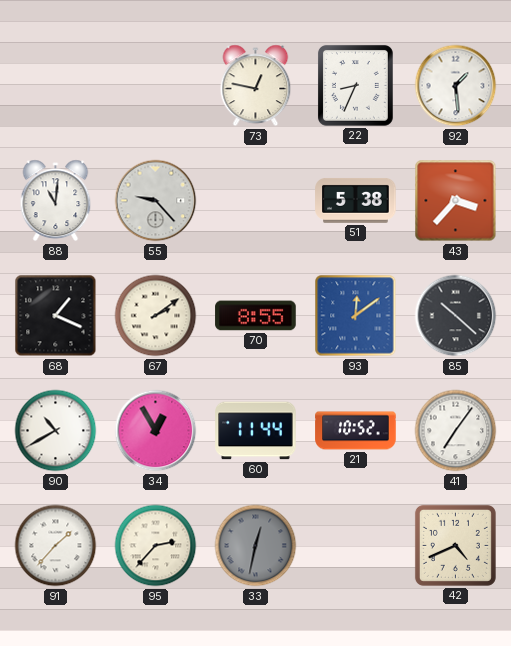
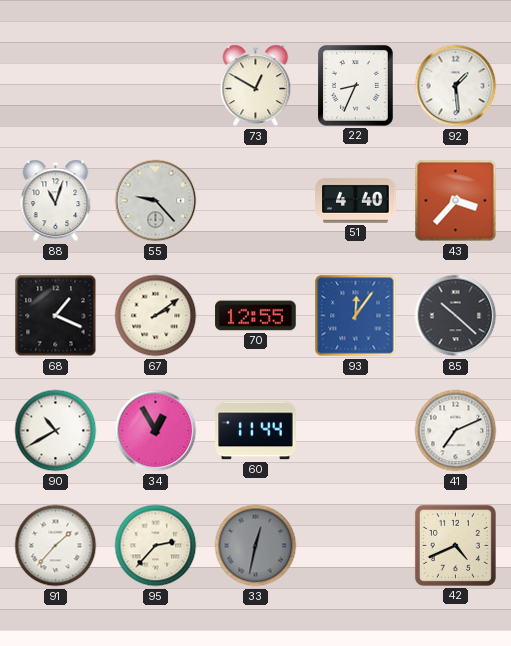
73: 12:47 -> 12:50 (256, 86)
88: 11:01 -> 11:03 (56, 201)
51: 5:38 -> 4:40 (356, 200)
70: 8:55 -> 12:55 (256, 316)
93: 12:09 -> 12:06 (356, 316)
21: 10:52 -> none (356, 431)
41: 7:06 -> 7:11 (456, 431)
